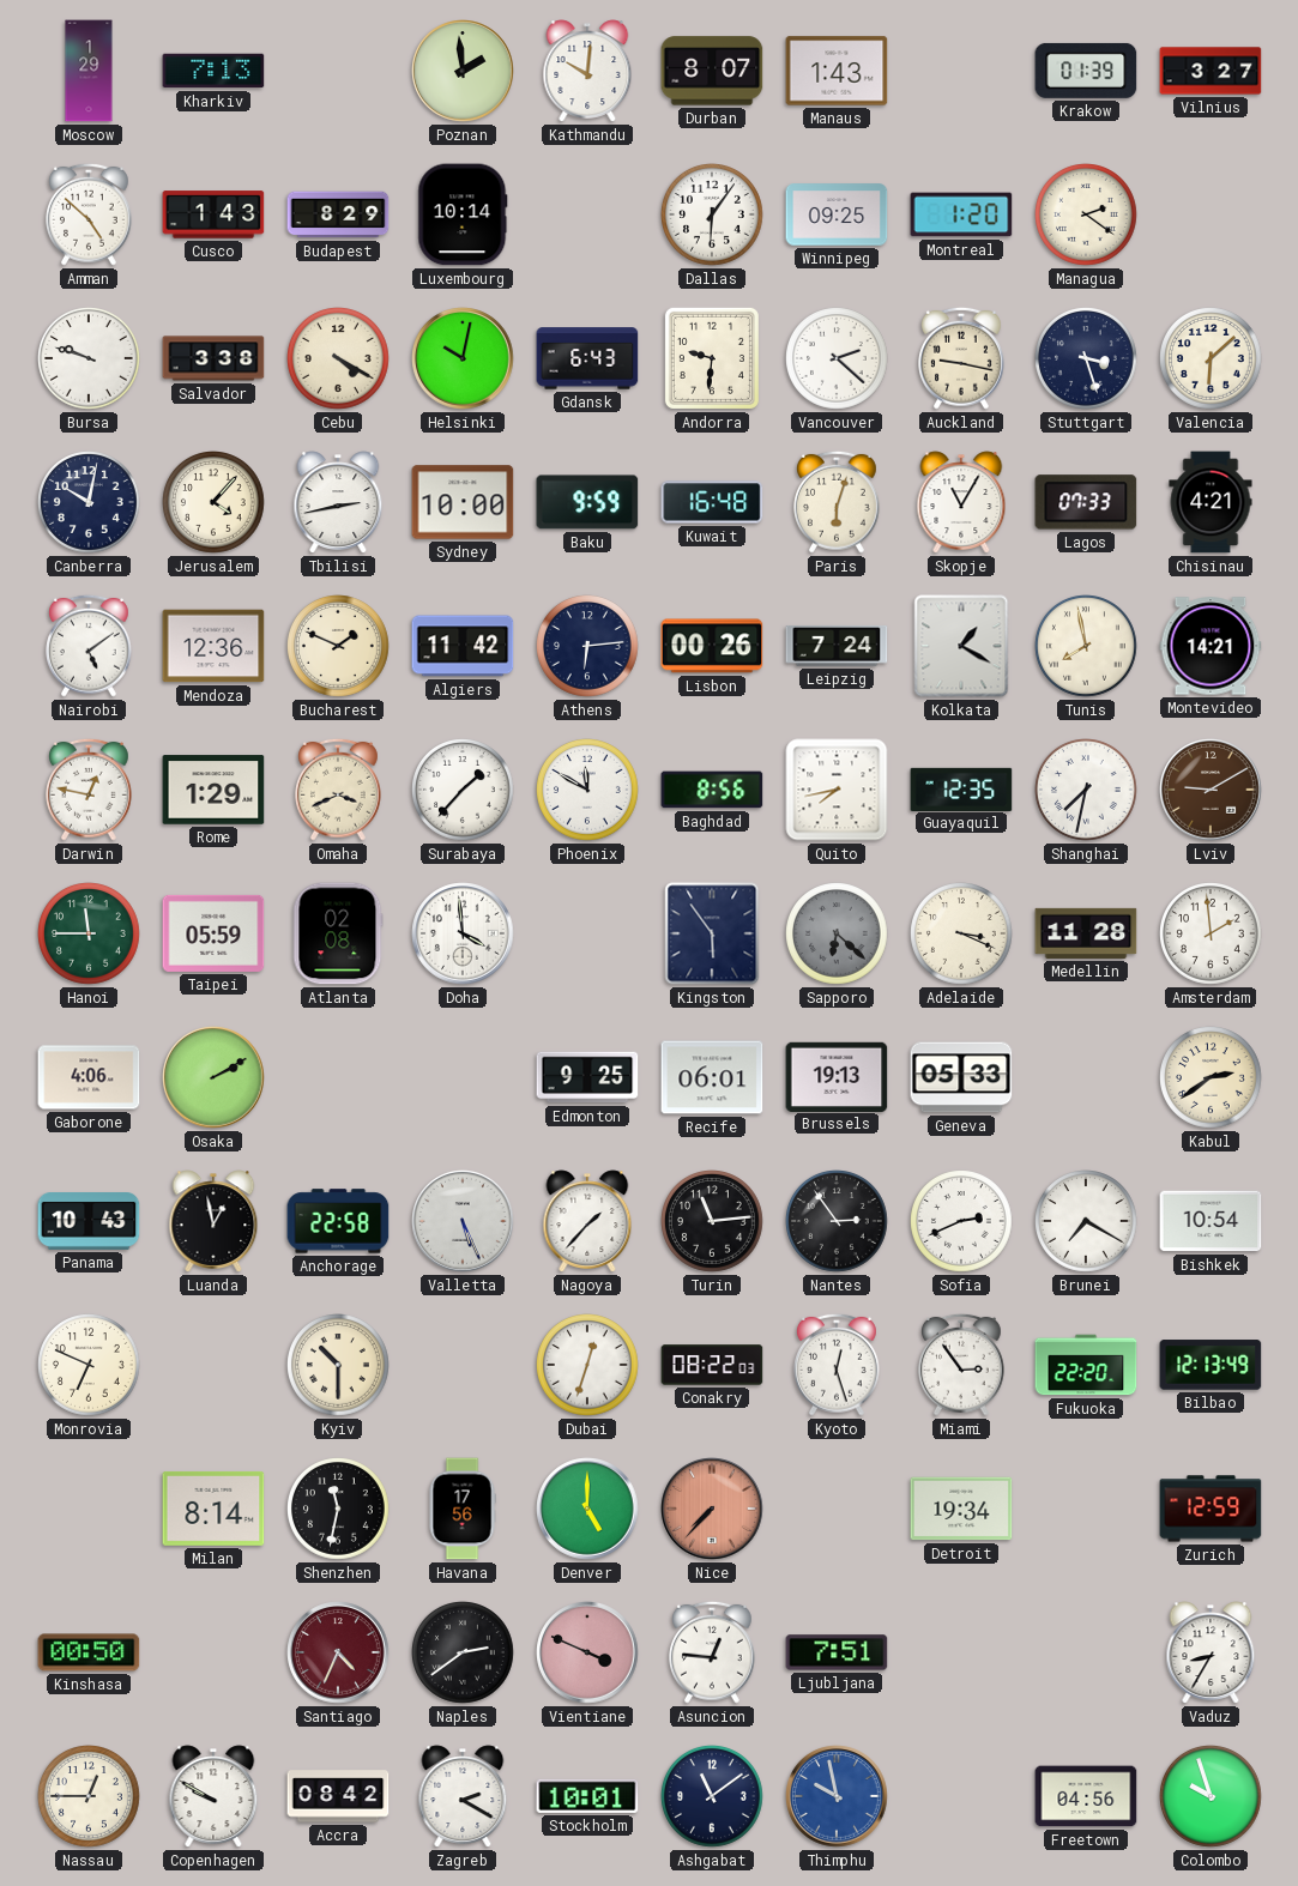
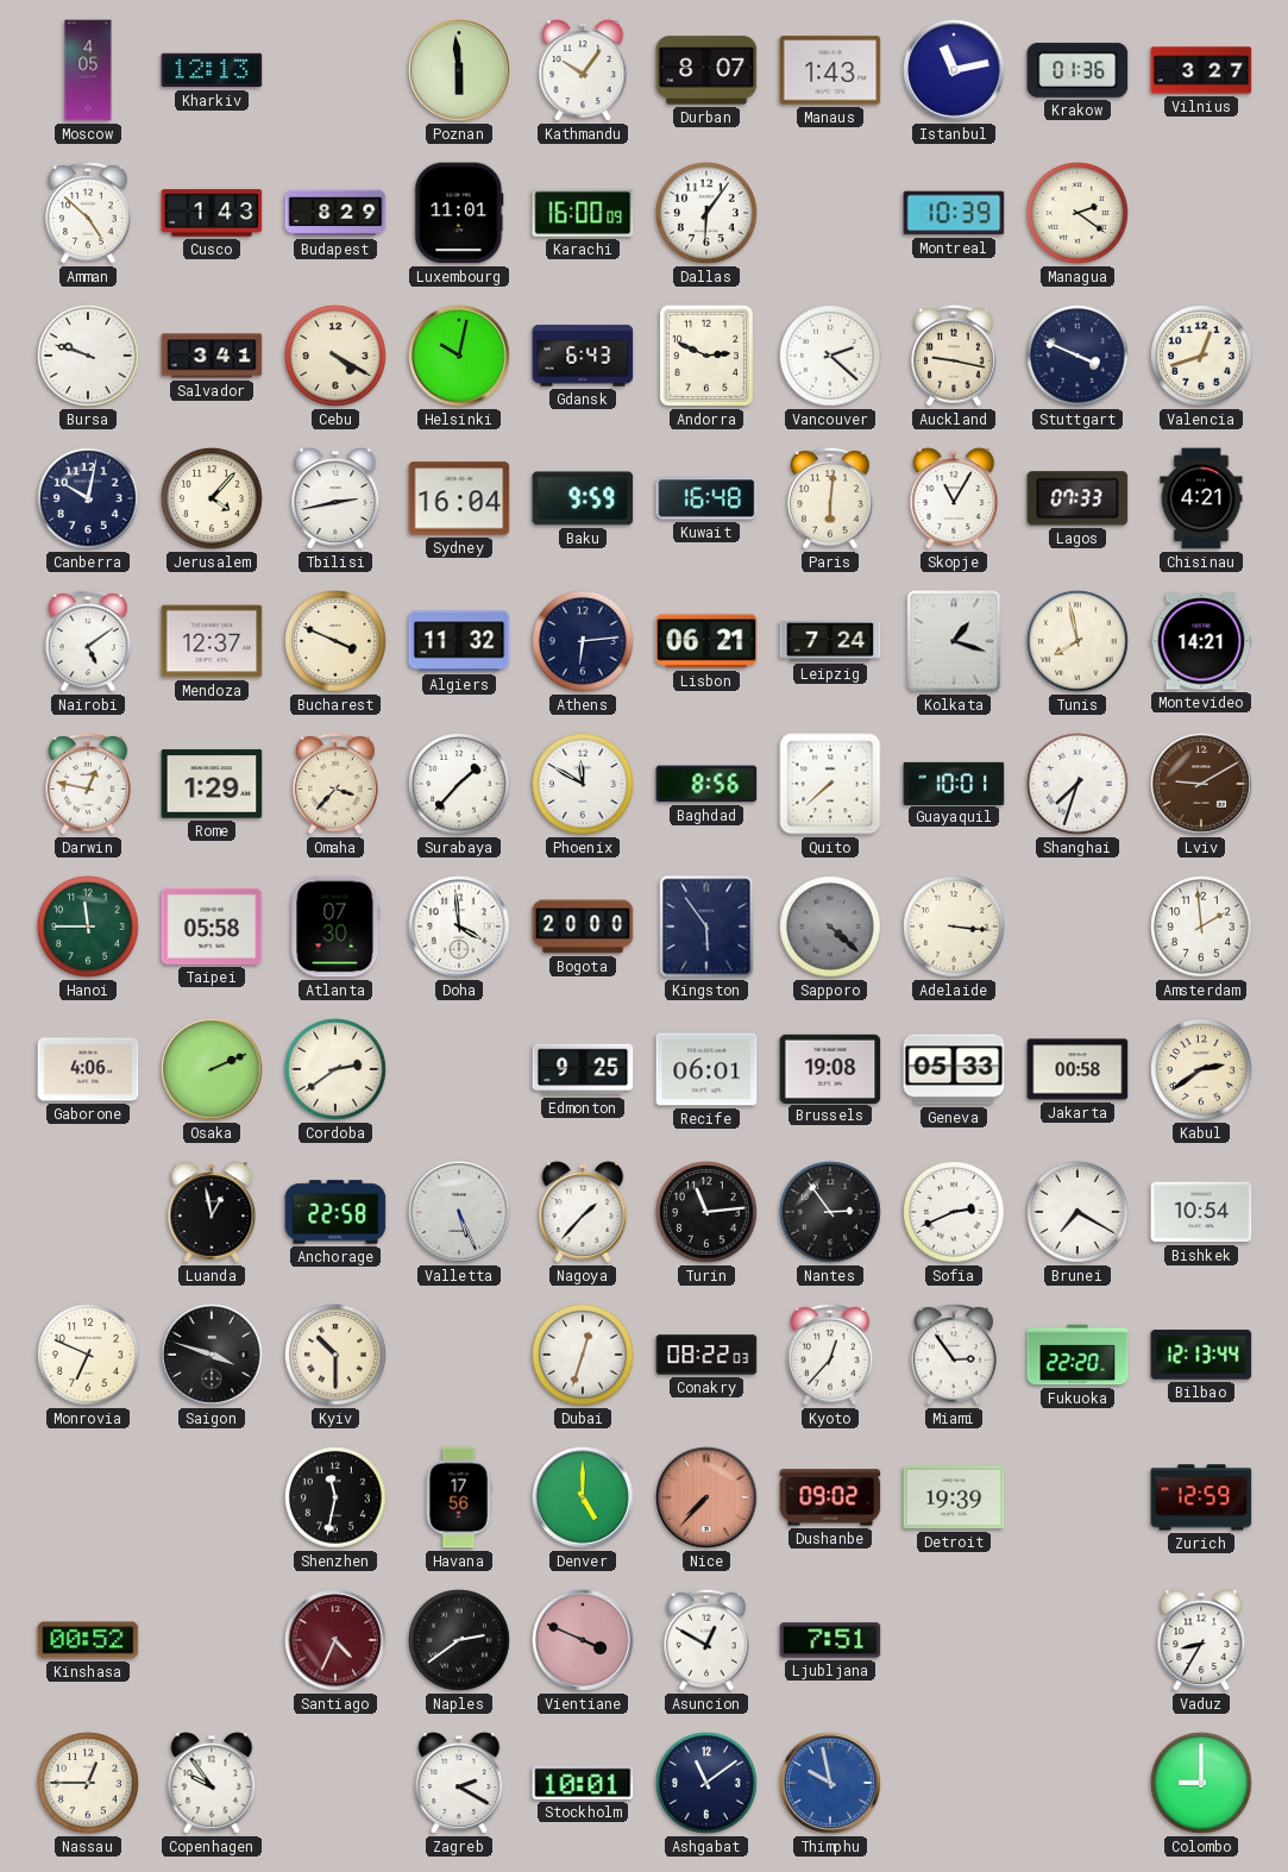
Moscow: 1:29 -> 4:05 (88, 70)
Kharkiv: 7:13 -> 12:13 (212, 70)
Poznan: 1:59 -> 5:59 (459, 70)
Kathmandu: 10:01 -> 10:06 (583, 70)
Istanbul: none -> 11:13 (954, 70)
Krakow: 01:39 -> 01:36 (1077, 70)
Luxembourg: 10:14 -> 11:01 (459, 213)
Karachi: none -> 16:00 (583, 213)
Winnipeg: 09:25 -> none (837, 214)
Montreal: 1:20 -> 10:39 (954, 213)
Salvador: 3:38 -> 3:41 (212, 356)
Andorra: 9:31 -> 2:49 (706, 356)
Stuttgart: 3:27 -> 3:49 (1079, 357)
Valencia: 6:08 -> 12:42 (1202, 357)
Sydney: 10:00 -> 16:04 (459, 498)
Paris: 6:03 -> 6:01 (831, 498)
Mendoza: 12:36 -> 12:37 (212, 641)
Bucharest: 1:49 -> 3:49 (337, 642)
Algiers: 11:42 -> 11:32 (459, 641)
Lisbon: 00:26 -> 06:21 (706, 641)
Kolkata: 1:20 -> 1:18 (954, 641)
Omaha: 3:41 -> 3:37 (337, 784)
Quito: 7:43 -> 7:38 (830, 784)
Guayaquil: 12:35 -> 10:01 (954, 783)
Shanghai: 7:32 -> 7:33 (1079, 785)
Taipei: 05:59 -> 05:58 (212, 926)
Atlanta: 02:08 -> 07:30 (335, 926)
Bogota: none -> 20:00 (583, 926)
Sapporo: 6:22 -> 4:22 (831, 928)
Adelaide: 3:19 -> 3:16 (955, 928)
Medellin: 11:28 -> none (1086, 933)
Osaka: 2:10 -> 2:11 (212, 1069)
Cordoba: none -> 2:39 (337, 1070)
Brussels: 19:13 -> 19:08 (830, 1068)
Jakarta: none -> 00:58 (1077, 1069)
Panama: 10:43 -> none (89, 1222)
Saigon: none -> 3:48 (212, 1355)
Kyoto: 12:27 -> 12:37 (831, 1355)
Bilbao: 12:13:49 -> 12:13:44 (1201, 1355)
Milan: 8:14 -> none (213, 1509)
Dushanbe: none -> 09:02 (830, 1497)
Detroit: 19:34 -> 19:39 (954, 1497)
Kinshasa: 00:50 -> 00:52 (88, 1640)
Asuncion: 12:46 -> 12:50 (708, 1640)
Copenhagen: 9:50 -> 9:54 (212, 1783)
Accra: 08:42 -> none (338, 1796)
Freetown: 04:56 -> none (1086, 1796)
Colombo: 9:57 -> 9:00 (1202, 1784)
